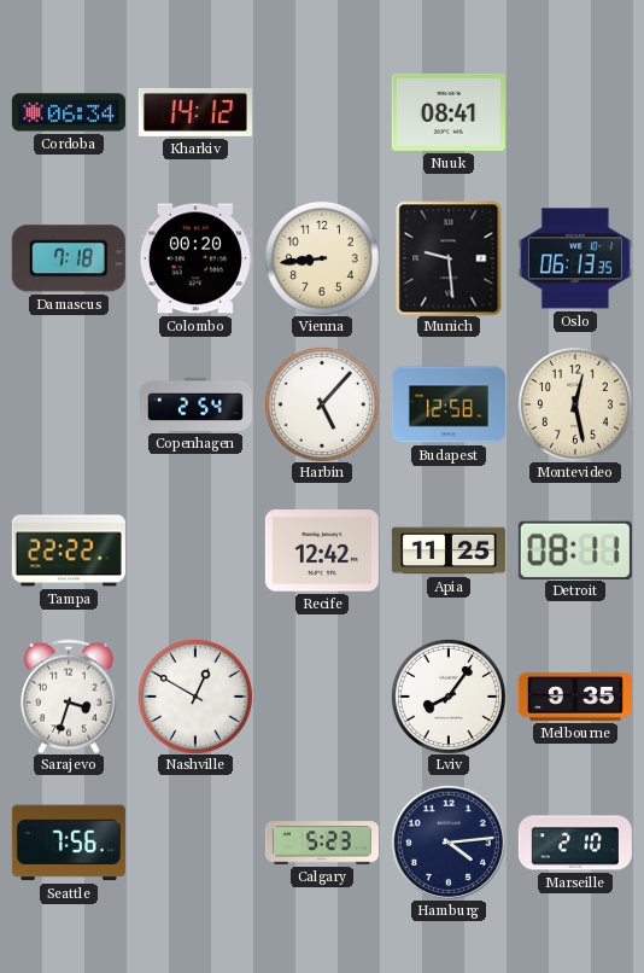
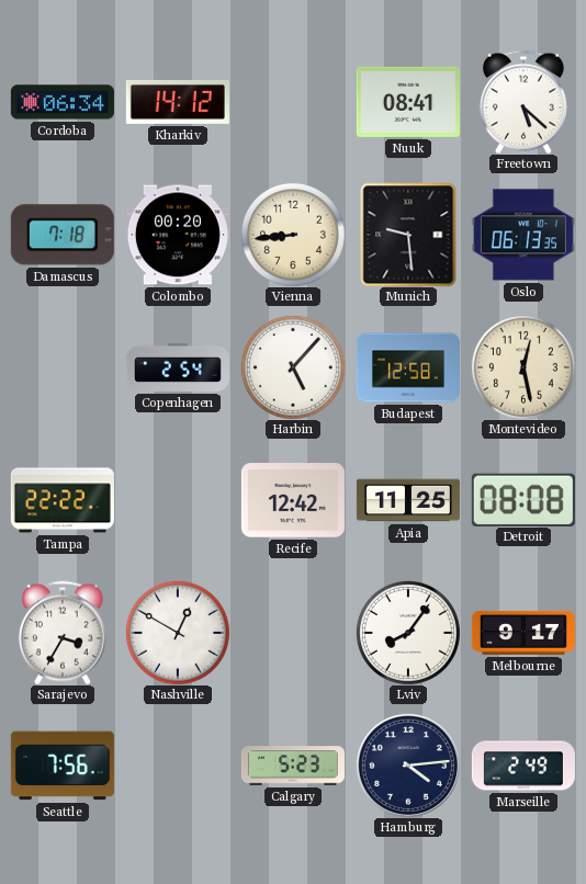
Freetown: none -> 5:22 (523, 102)
Detroit: 08:11 -> 08:08 (523, 499)
Sarajevo: 3:33 -> 3:35 (63, 633)
Melbourne: 9:35 -> 9:17 (523, 633)
Marseille: 2:10 -> 2:49 (523, 766)
